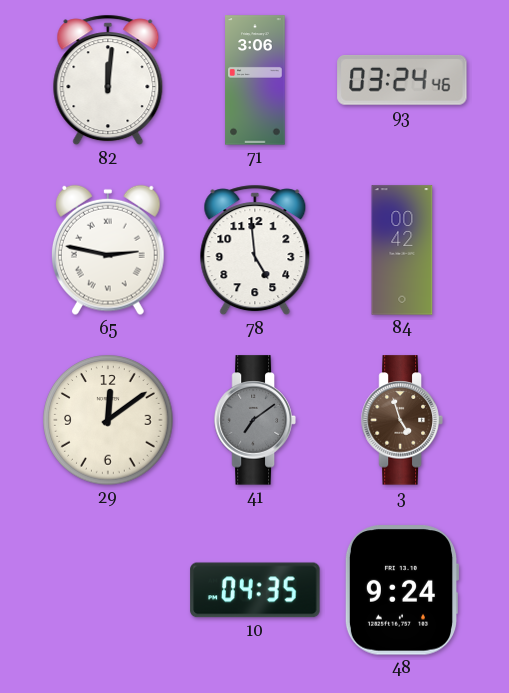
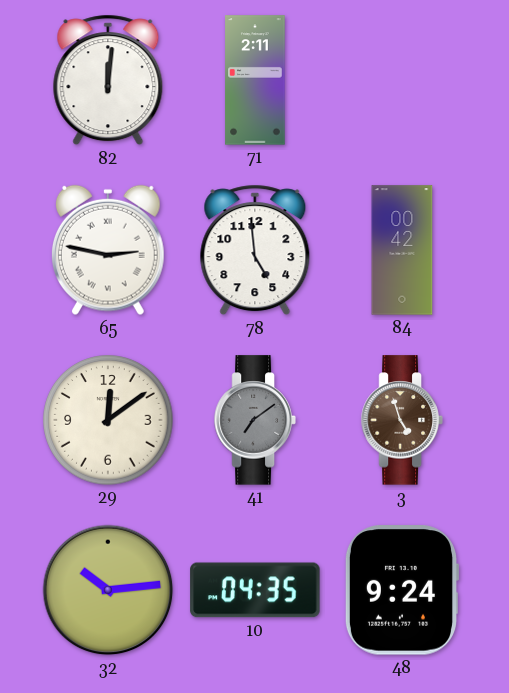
71: 3:06 -> 2:11 (255, 80)
93: 03:24 -> none (402, 80)
32: none -> 10:14 (108, 590)
